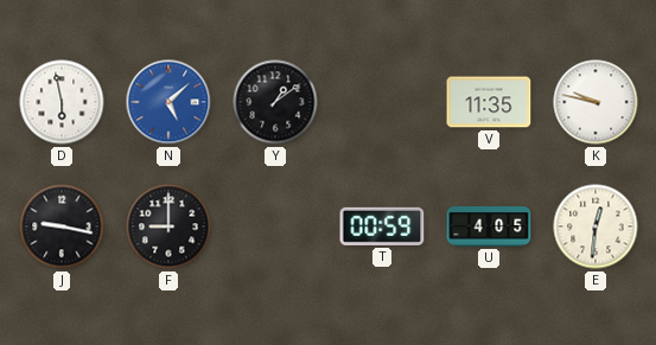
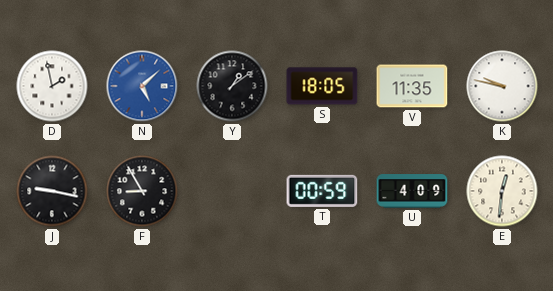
D: 5:58 -> 1:58 (52, 86)
S: none -> 18:05 (322, 86)
F: 9:00 -> 8:55 (142, 191)
U: 4:05 -> 4:09 (412, 191)
